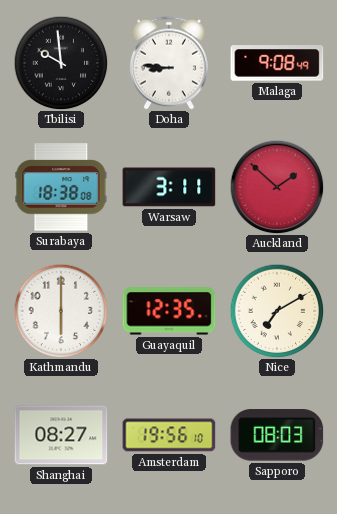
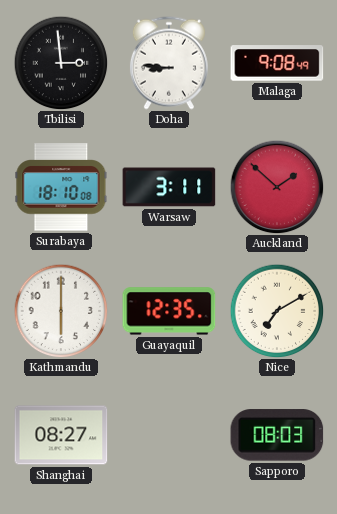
Tbilisi: 9:59 -> 2:59 (61, 63)
Surabaya: 18:38 -> 18:10 (61, 187)
Amsterdam: 19:56 -> none (169, 435)
